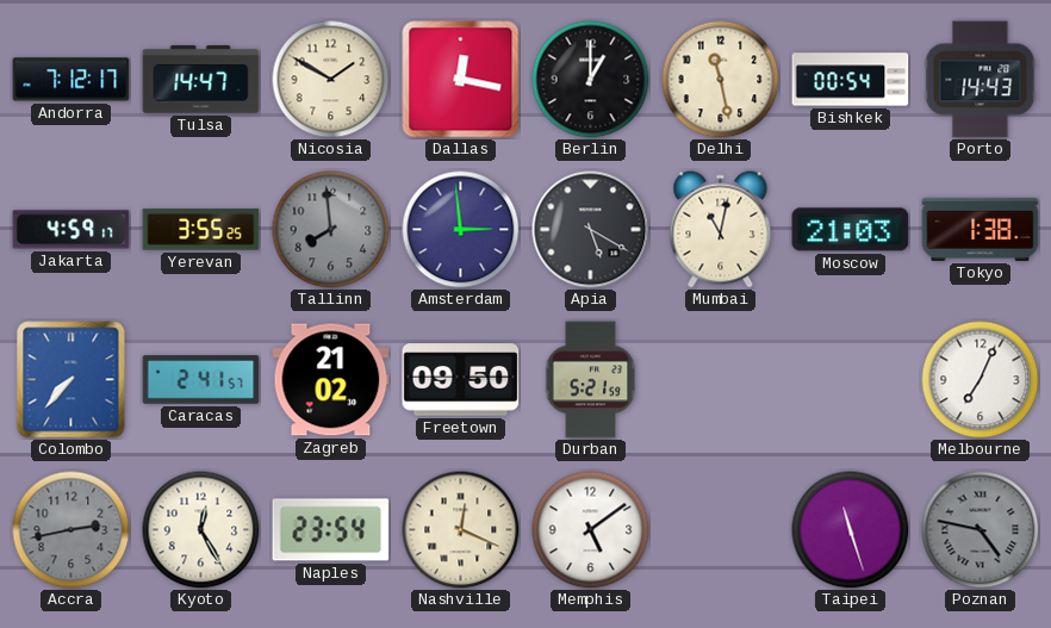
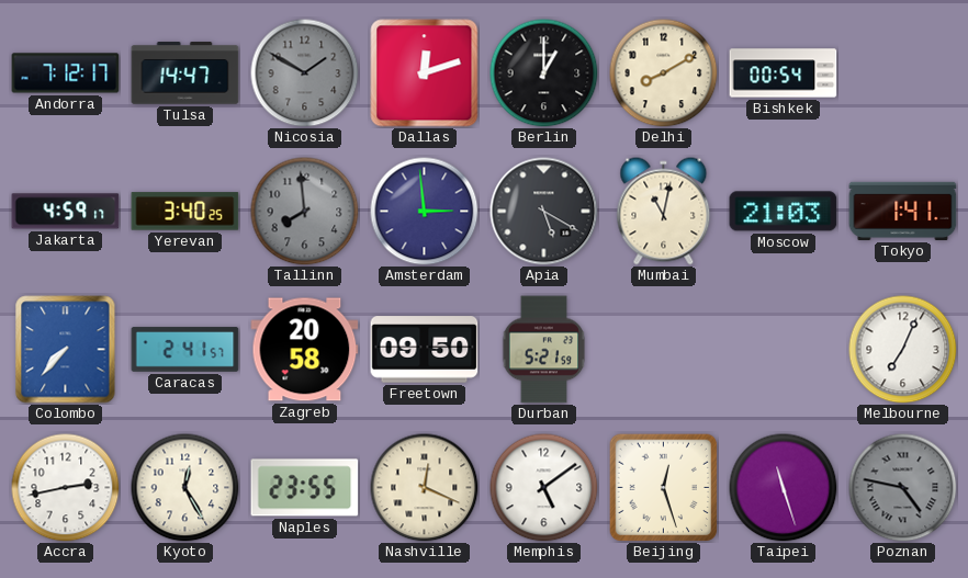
Nicosia dial: cream -> grey (305, 73)
Dallas: 12:17 -> 12:12 (425, 73)
Delhi: 11:28 -> 8:10 (664, 73)
Porto: 14:43 -> none (981, 80)
Yerevan: 3:55 -> 3:40 (185, 212)
Tokyo: 1:38 -> 1:41 (903, 211)
Zagreb: 21:02 -> 20:58 (305, 350)
Accra dial: grey -> white (66, 488)
Naples: 23:54 -> 23:55 (305, 488)
Beijing: none -> 12:27 (663, 487)
